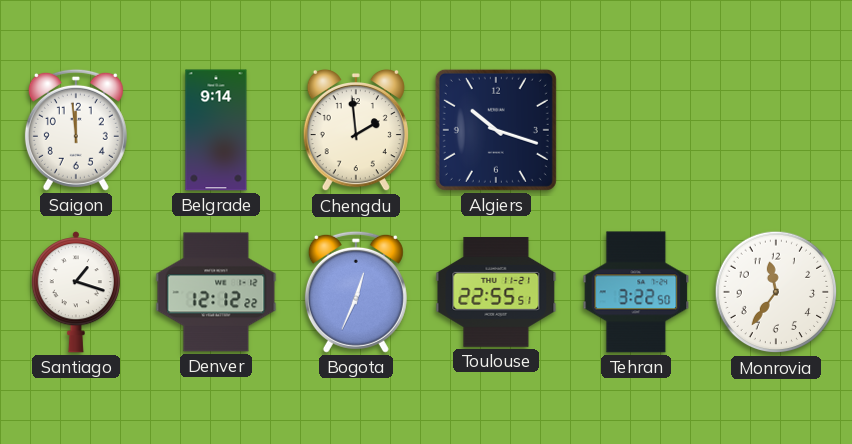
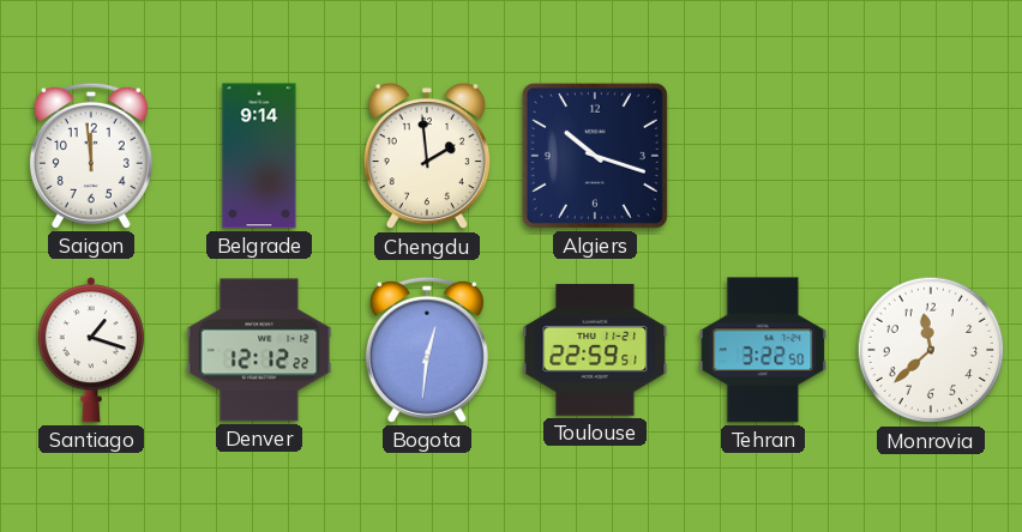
Bogota: 12:34 -> 12:31 (427, 350)
Toulouse: 22:55 -> 22:59 (595, 351)
Monrovia: 11:36 -> 11:38 (931, 350)
